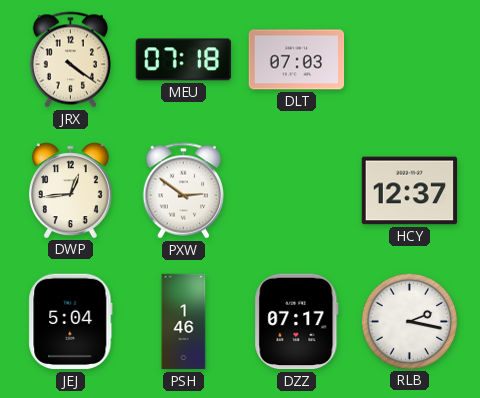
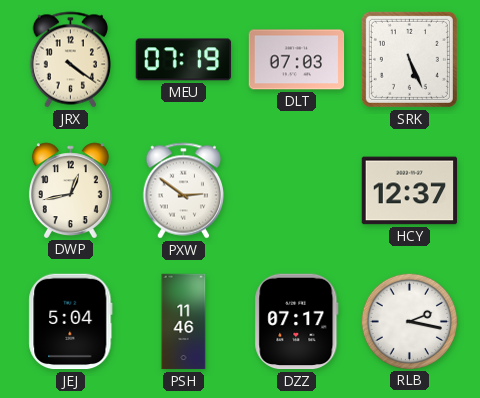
MEU: 07:18 -> 07:19 (184, 60)
SRK: none -> 5:26 (409, 59)
DWP: 12:44 -> 12:43 (70, 190)
PSH: 1:46 -> 11:46 (184, 322)
